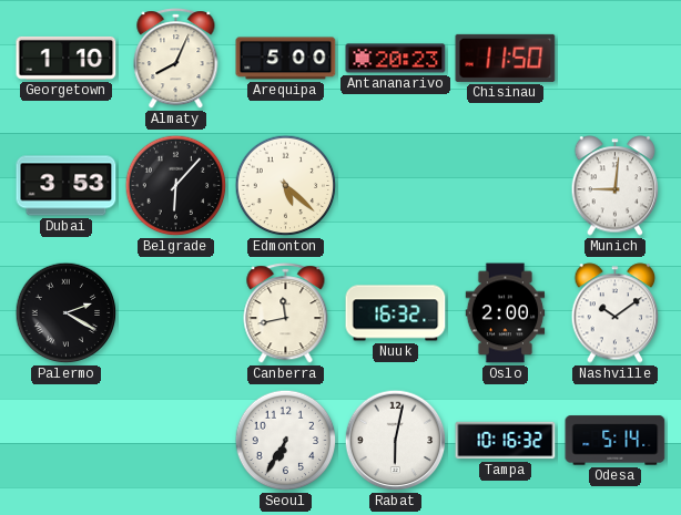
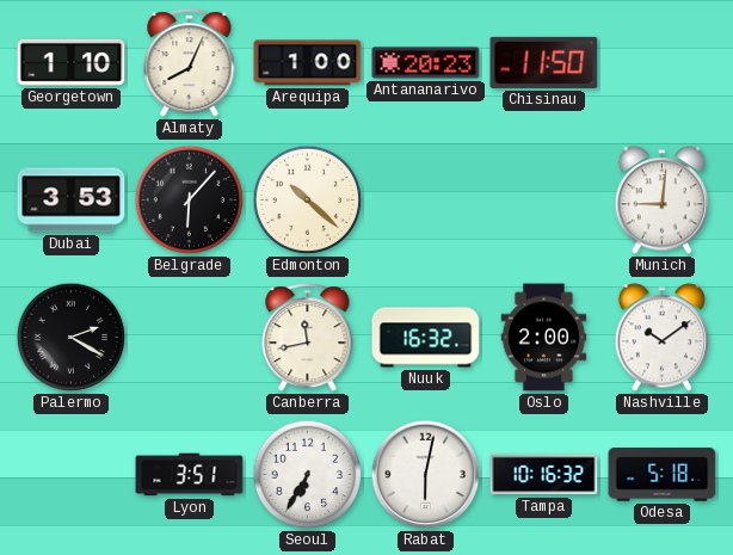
Arequipa: 5:00 -> 1:00 (308, 63)
Edmonton: 5:22 -> 10:22 (308, 201)
Lyon: none -> 3:51 (190, 475)
Odesa: 5:14 -> 5:18 (663, 475)
